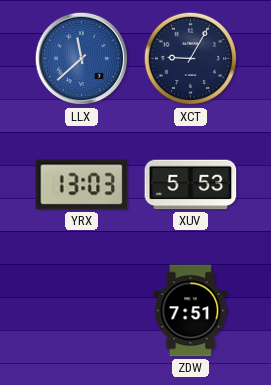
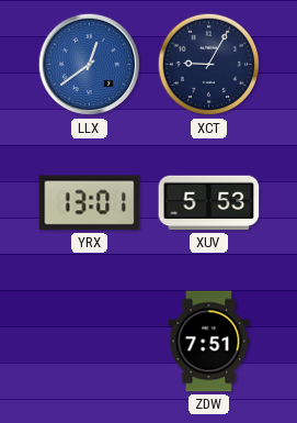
LLX: 11:38 -> 12:39 (90, 65)
YRX: 13:03 -> 13:01 (90, 203)
